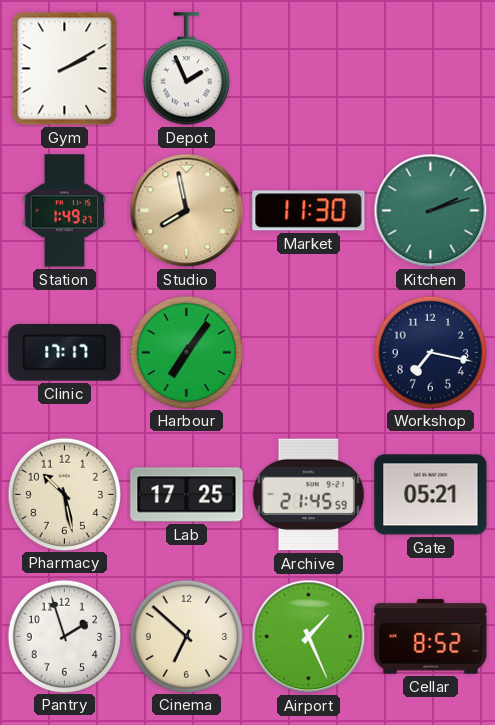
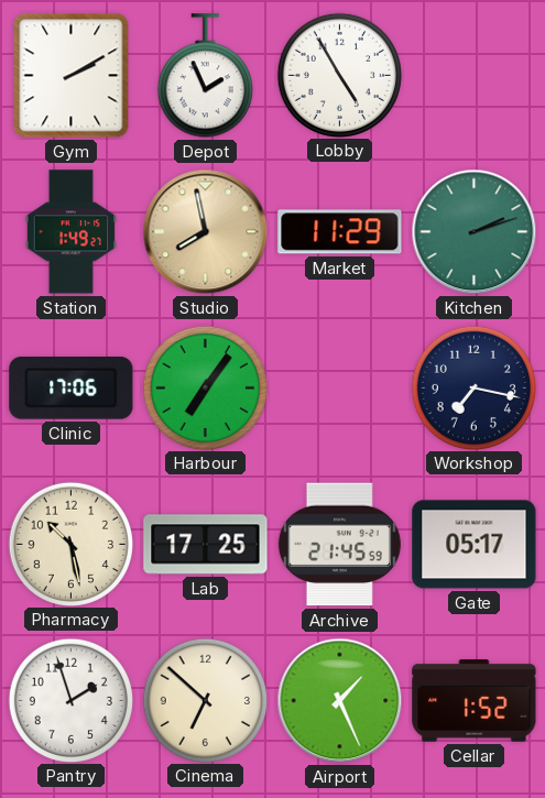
Lobby: none -> 4:55 (339, 75)
Market: 11:30 -> 11:29 (340, 232)
Clinic: 17:17 -> 17:06 (72, 389)
Gate: 05:21 -> 05:17 (475, 545)
Cellar: 8:52 -> 1:52 (475, 701)
